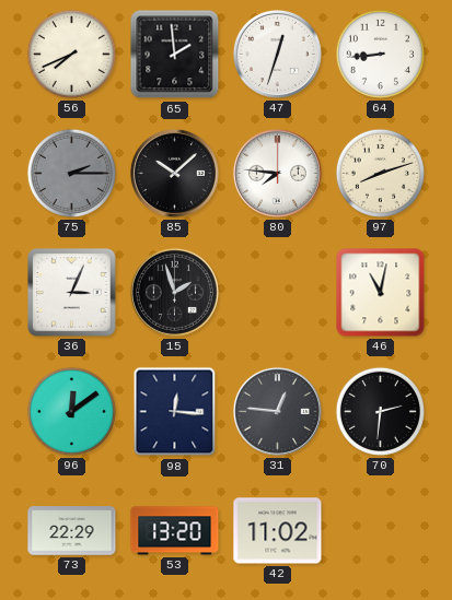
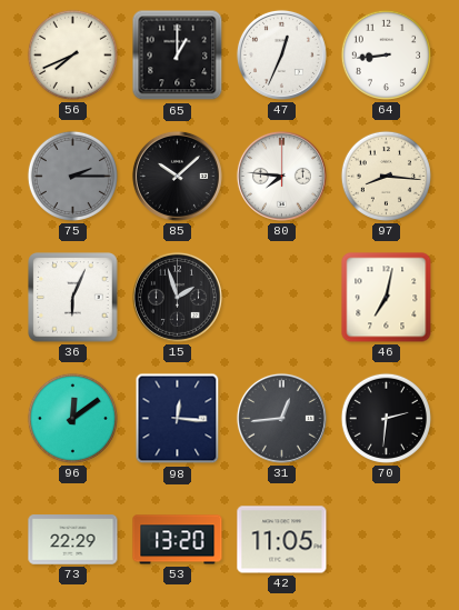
65: 1:59 -> 1:00 (178, 56)
47: 12:33 -> 12:34 (281, 54)
97: 8:12 -> 8:16 (386, 176)
36: 3:04 -> 6:04 (73, 298)
46: 11:02 -> 7:02 (387, 298)
31: 12:46 -> 12:44 (281, 418)
42: 11:02 -> 11:05 (282, 540)
